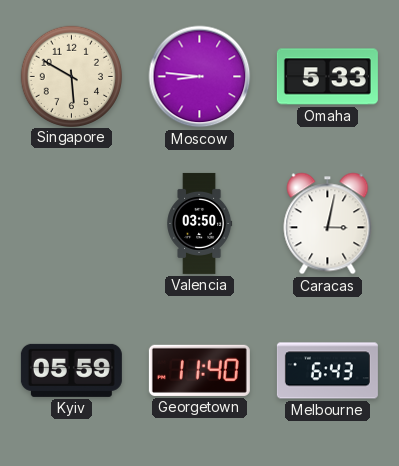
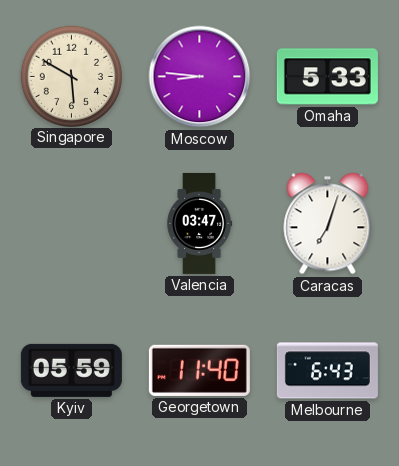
Valencia: 03:50 -> 03:47 (200, 223)
Caracas: 3:02 -> 7:03 (328, 224)
